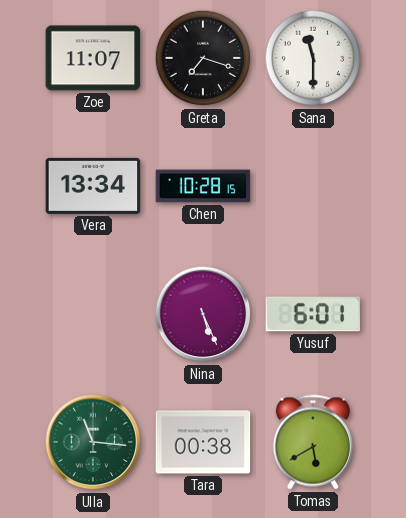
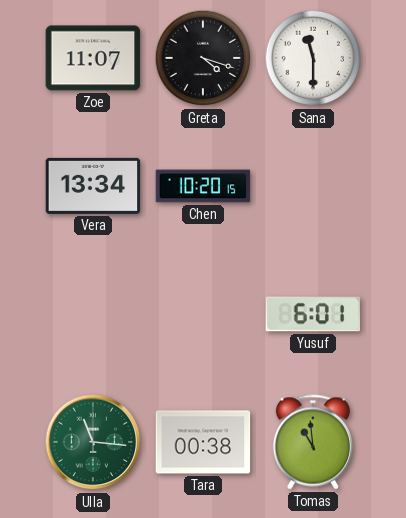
Greta: 7:18 -> 4:18 (203, 58)
Chen: 10:28 -> 10:20 (203, 186)
Nina: 5:26 -> none (203, 314)
Tomas: 5:40 -> 10:59 (313, 442)
